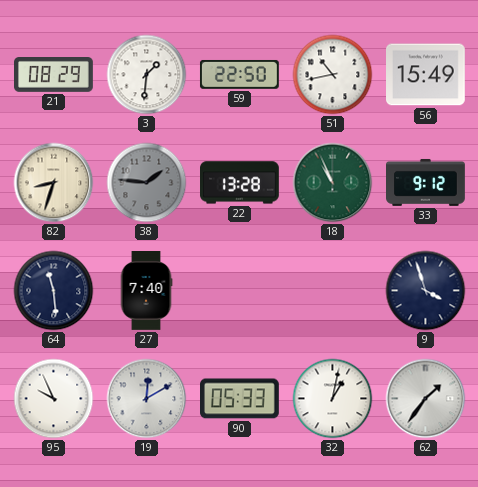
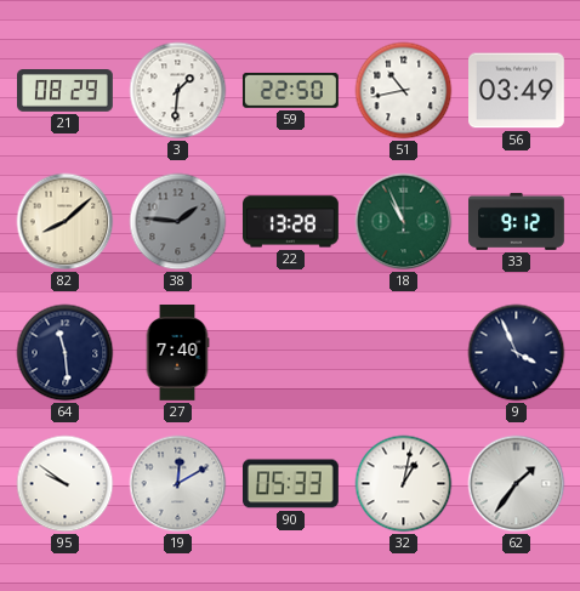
56: 15:49 -> 03:49 (517, 91)
82: 8:33 -> 8:08 (66, 222)
9: 3:57 -> 3:56 (517, 353)
95: 9:56 -> 9:51 (66, 484)
